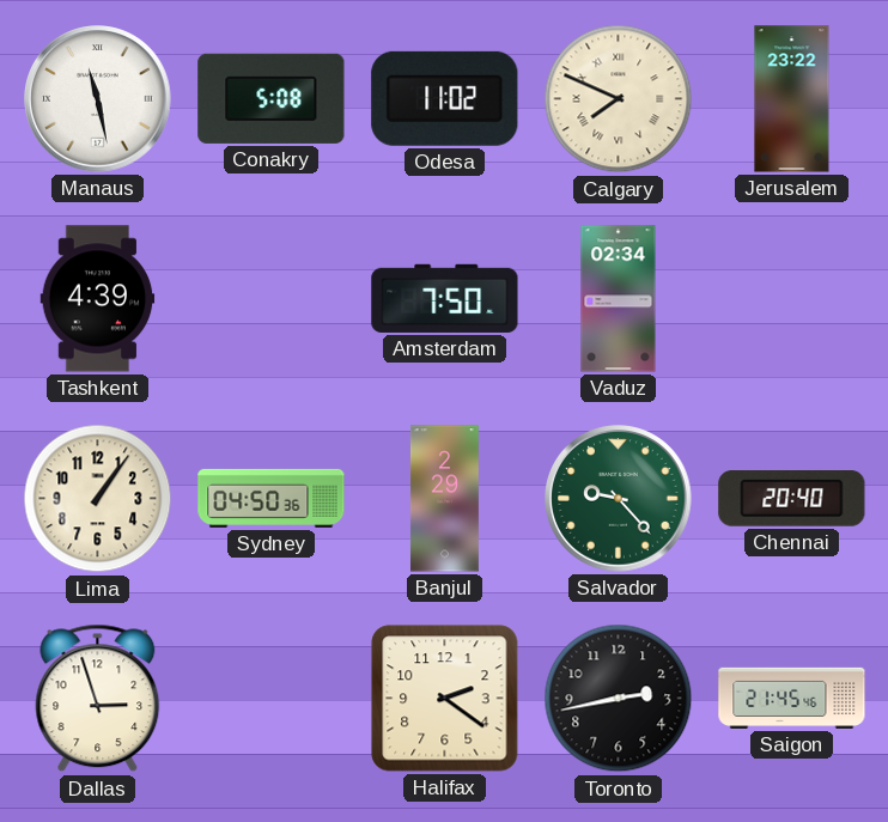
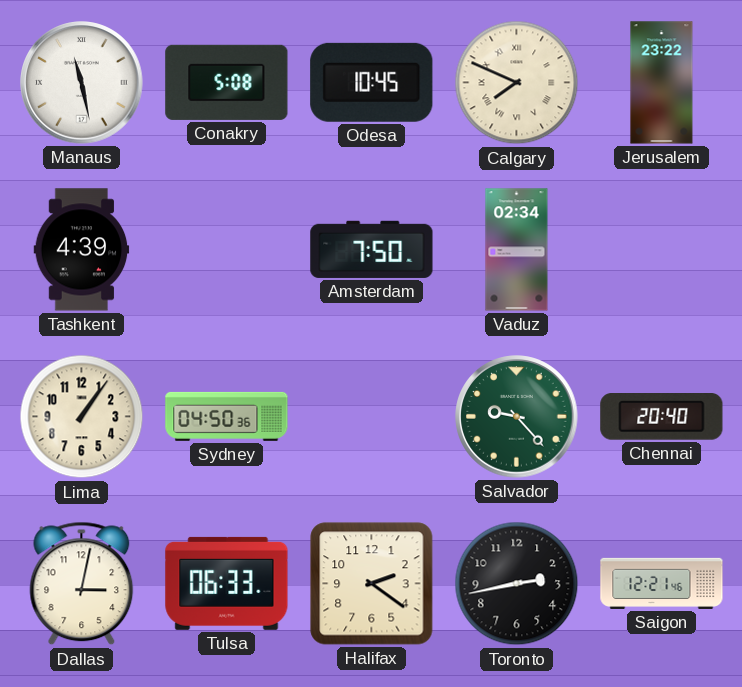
Odesa: 11:02 -> 10:45 (372, 82)
Banjul: 2:29 -> none (444, 499)
Dallas: 2:57 -> 3:02 (82, 584)
Tulsa: none -> 06:33 (227, 583)
Saigon: 21:45 -> 12:21 (662, 583)
